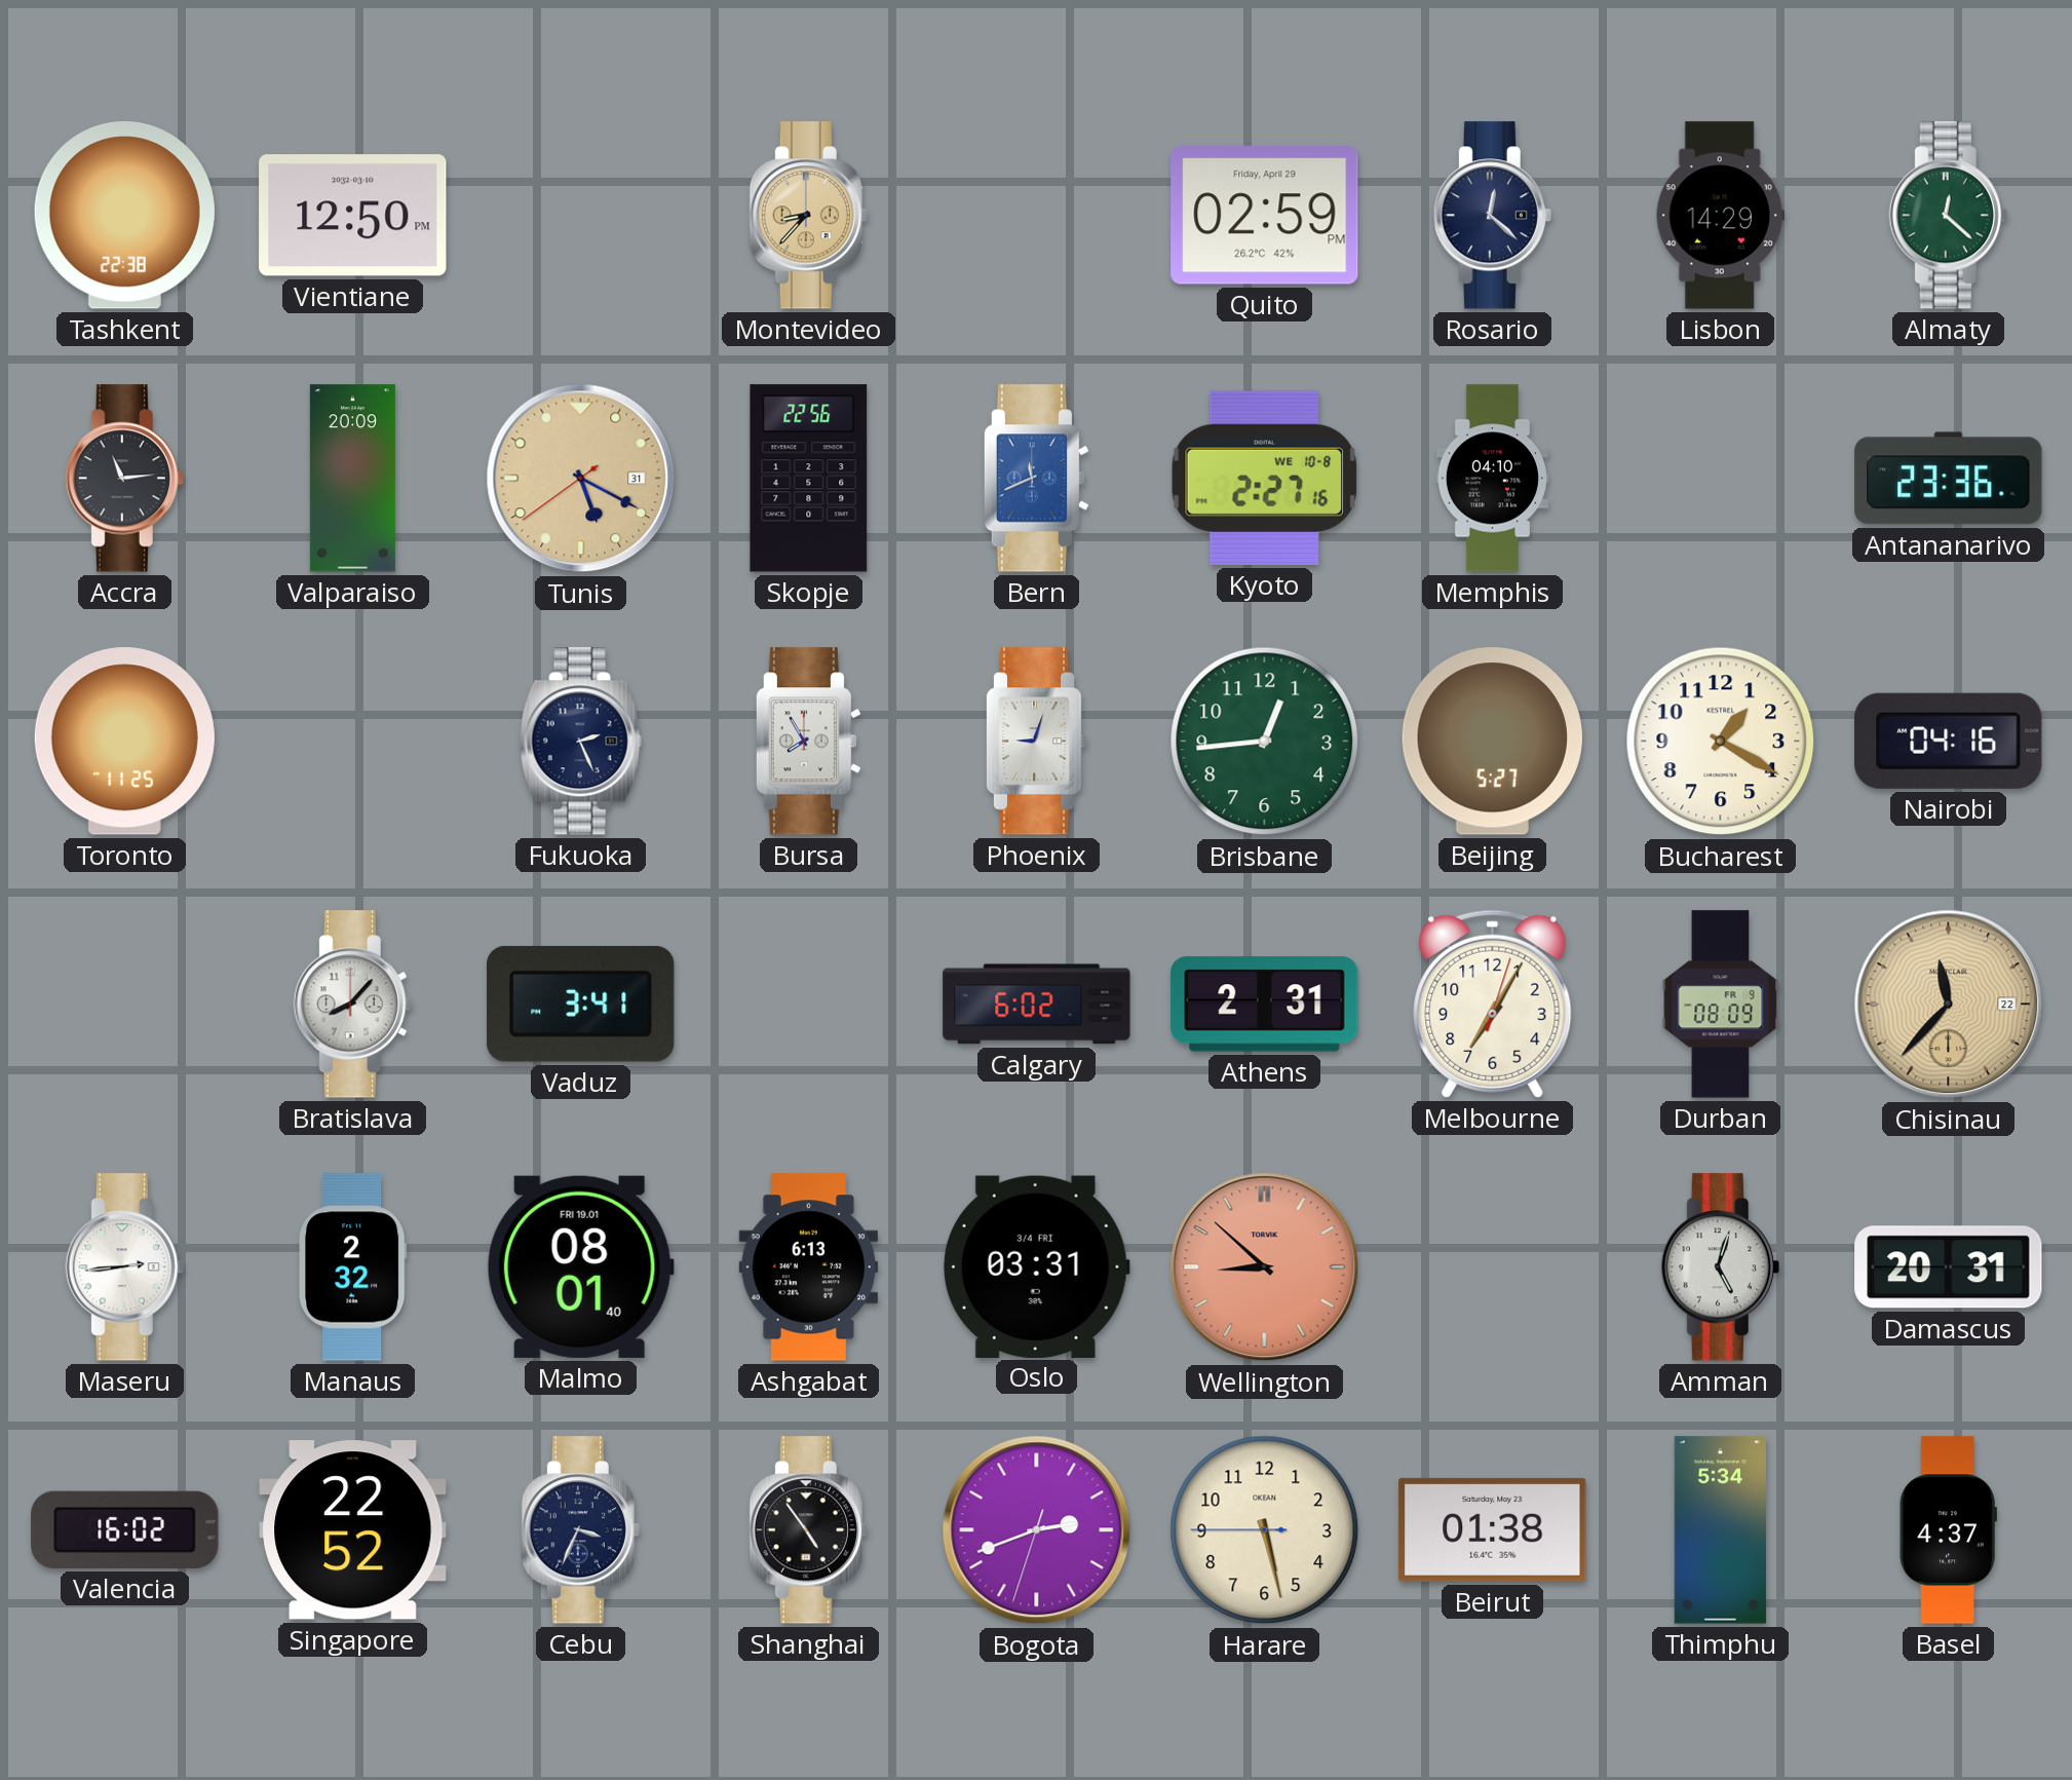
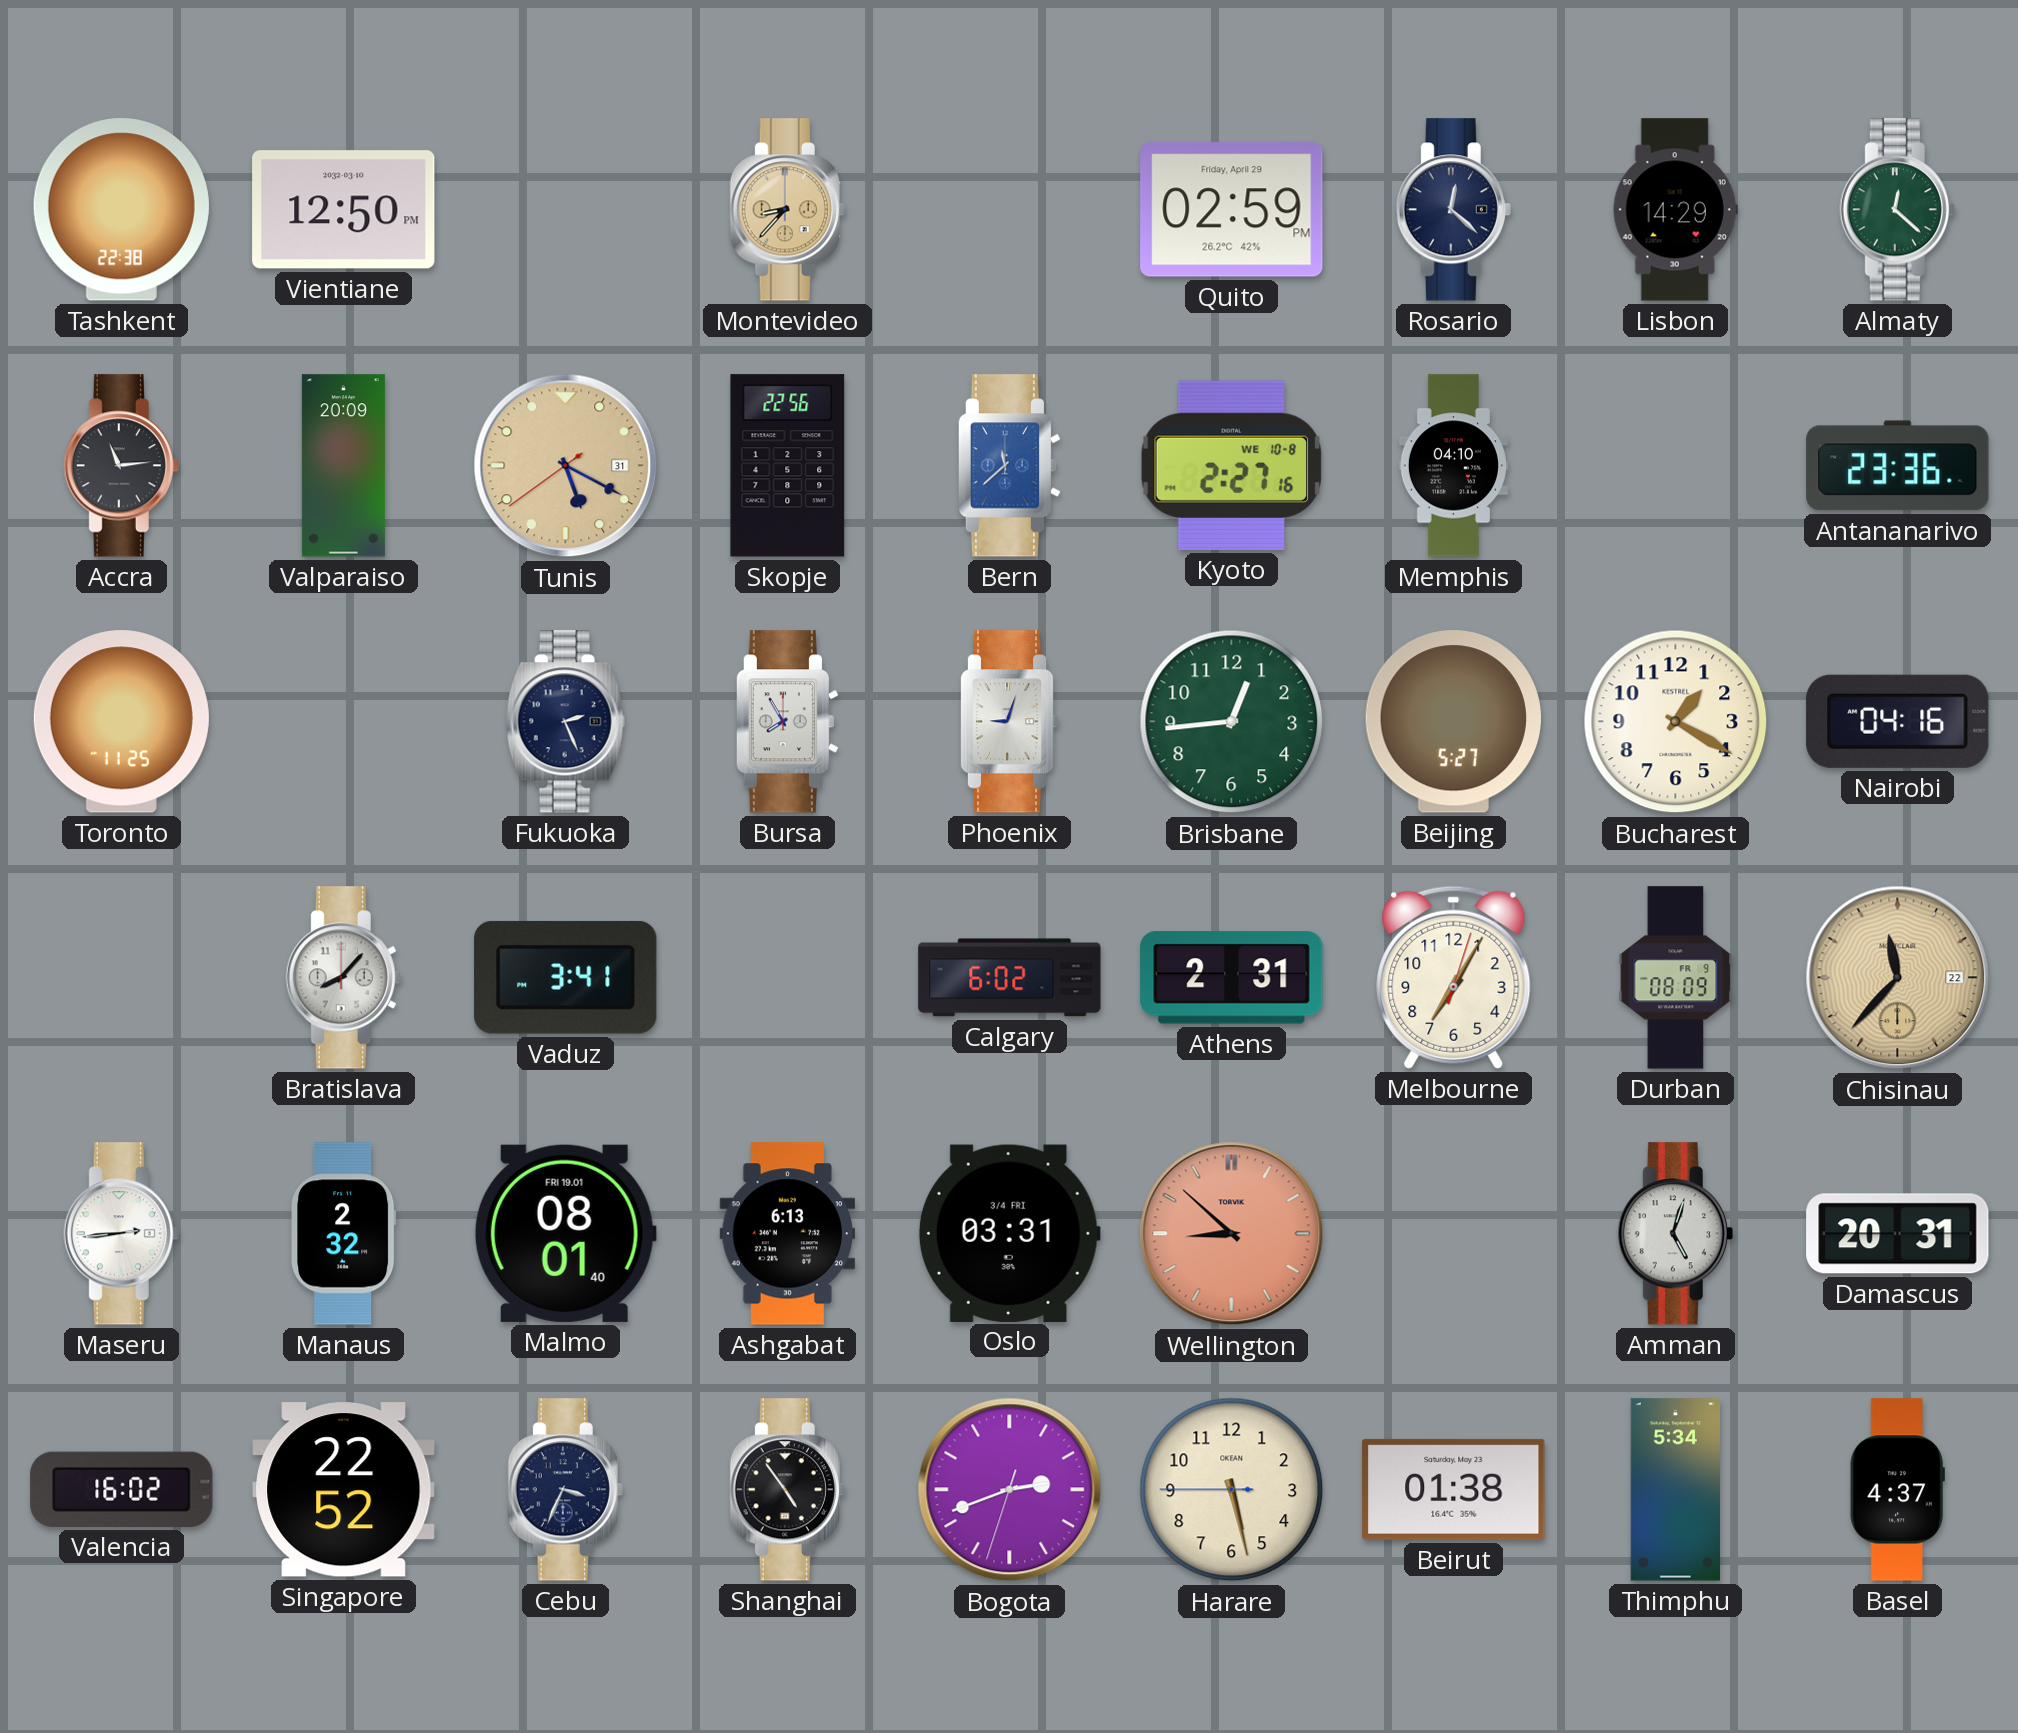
Bern: 11:41 -> 11:38 (1009, 466)
